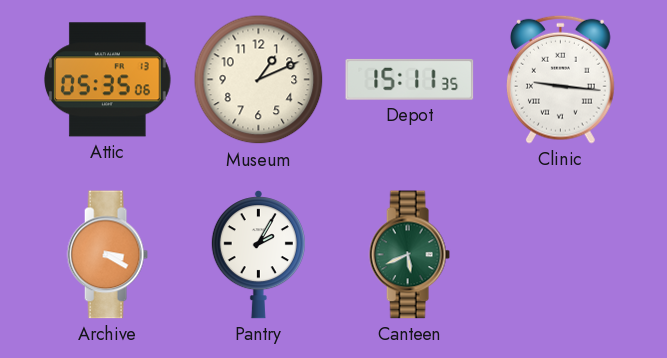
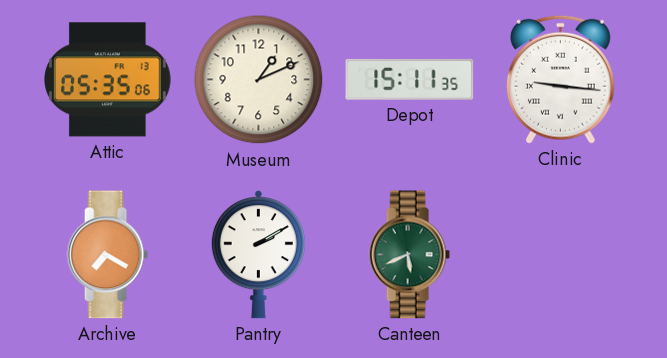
Archive: 3:20 -> 7:20 (107, 255)
Pantry: 2:05 -> 2:10 (258, 255)
